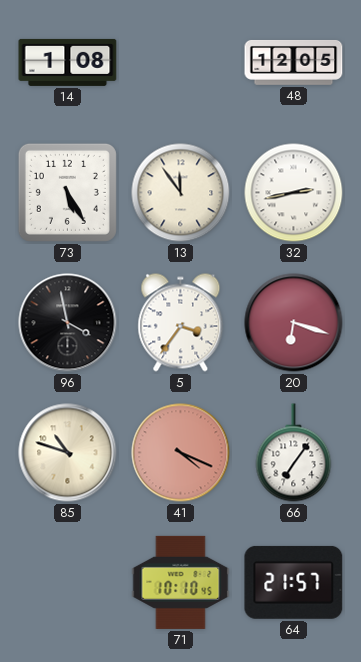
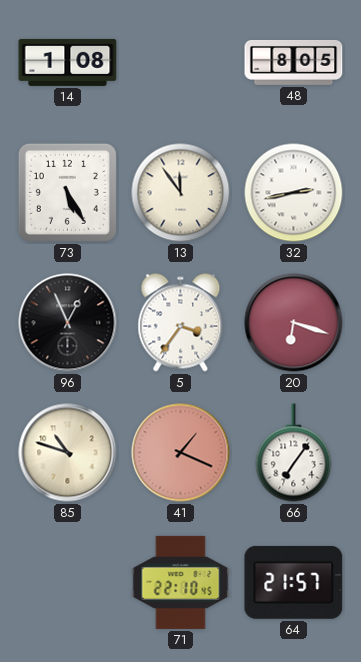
48: 12:05 -> 8:05 (294, 62)
96: 3:58 -> 12:56 (68, 323)
41: 4:19 -> 1:19 (181, 453)
71: 10:10 -> 22:10 (181, 582)
